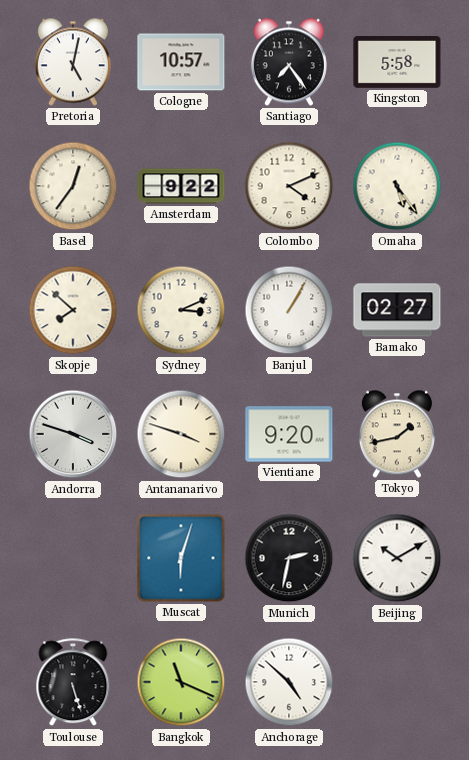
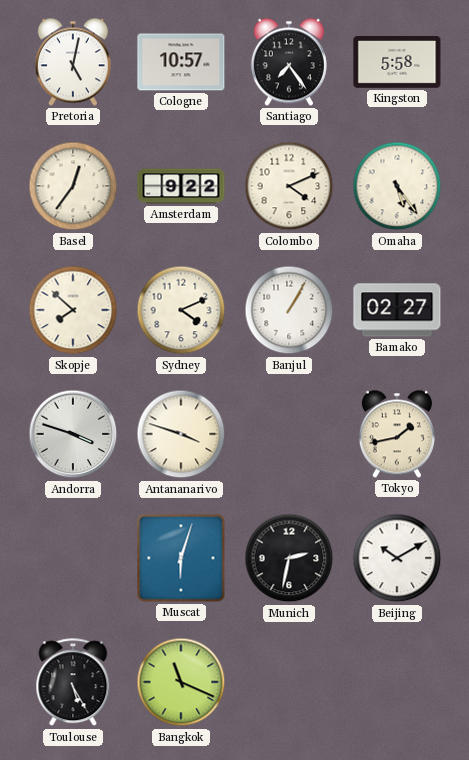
Sydney: 3:11 -> 4:11 (181, 310)
Vientiane: 9:20 -> none (289, 434)
Toulouse: 5:27 -> 5:25 (73, 683)
Anchorage: 4:52 -> none (289, 682)
